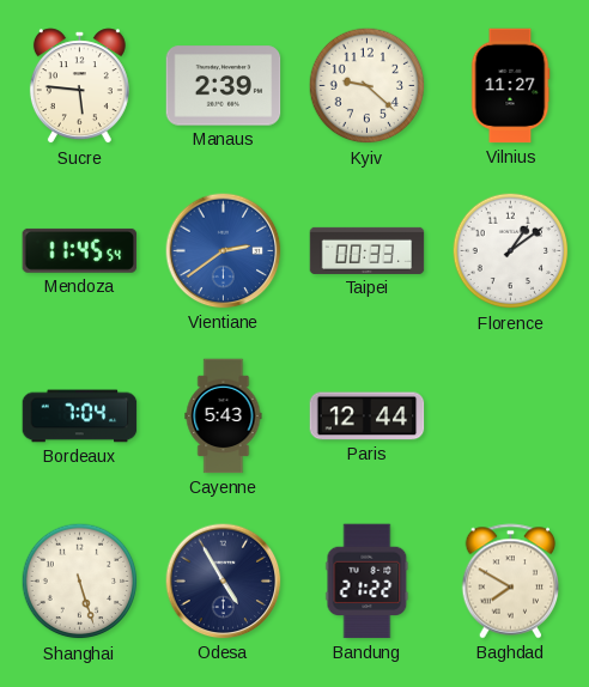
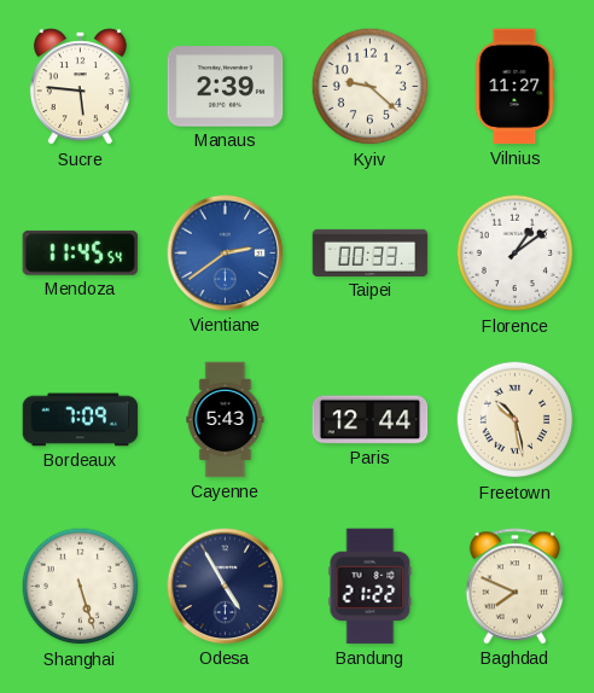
Bordeaux: 7:04 -> 7:09 (81, 420)
Freetown: none -> 10:28 (516, 420)
Baghdad: 7:50 -> 7:49 (516, 587)
